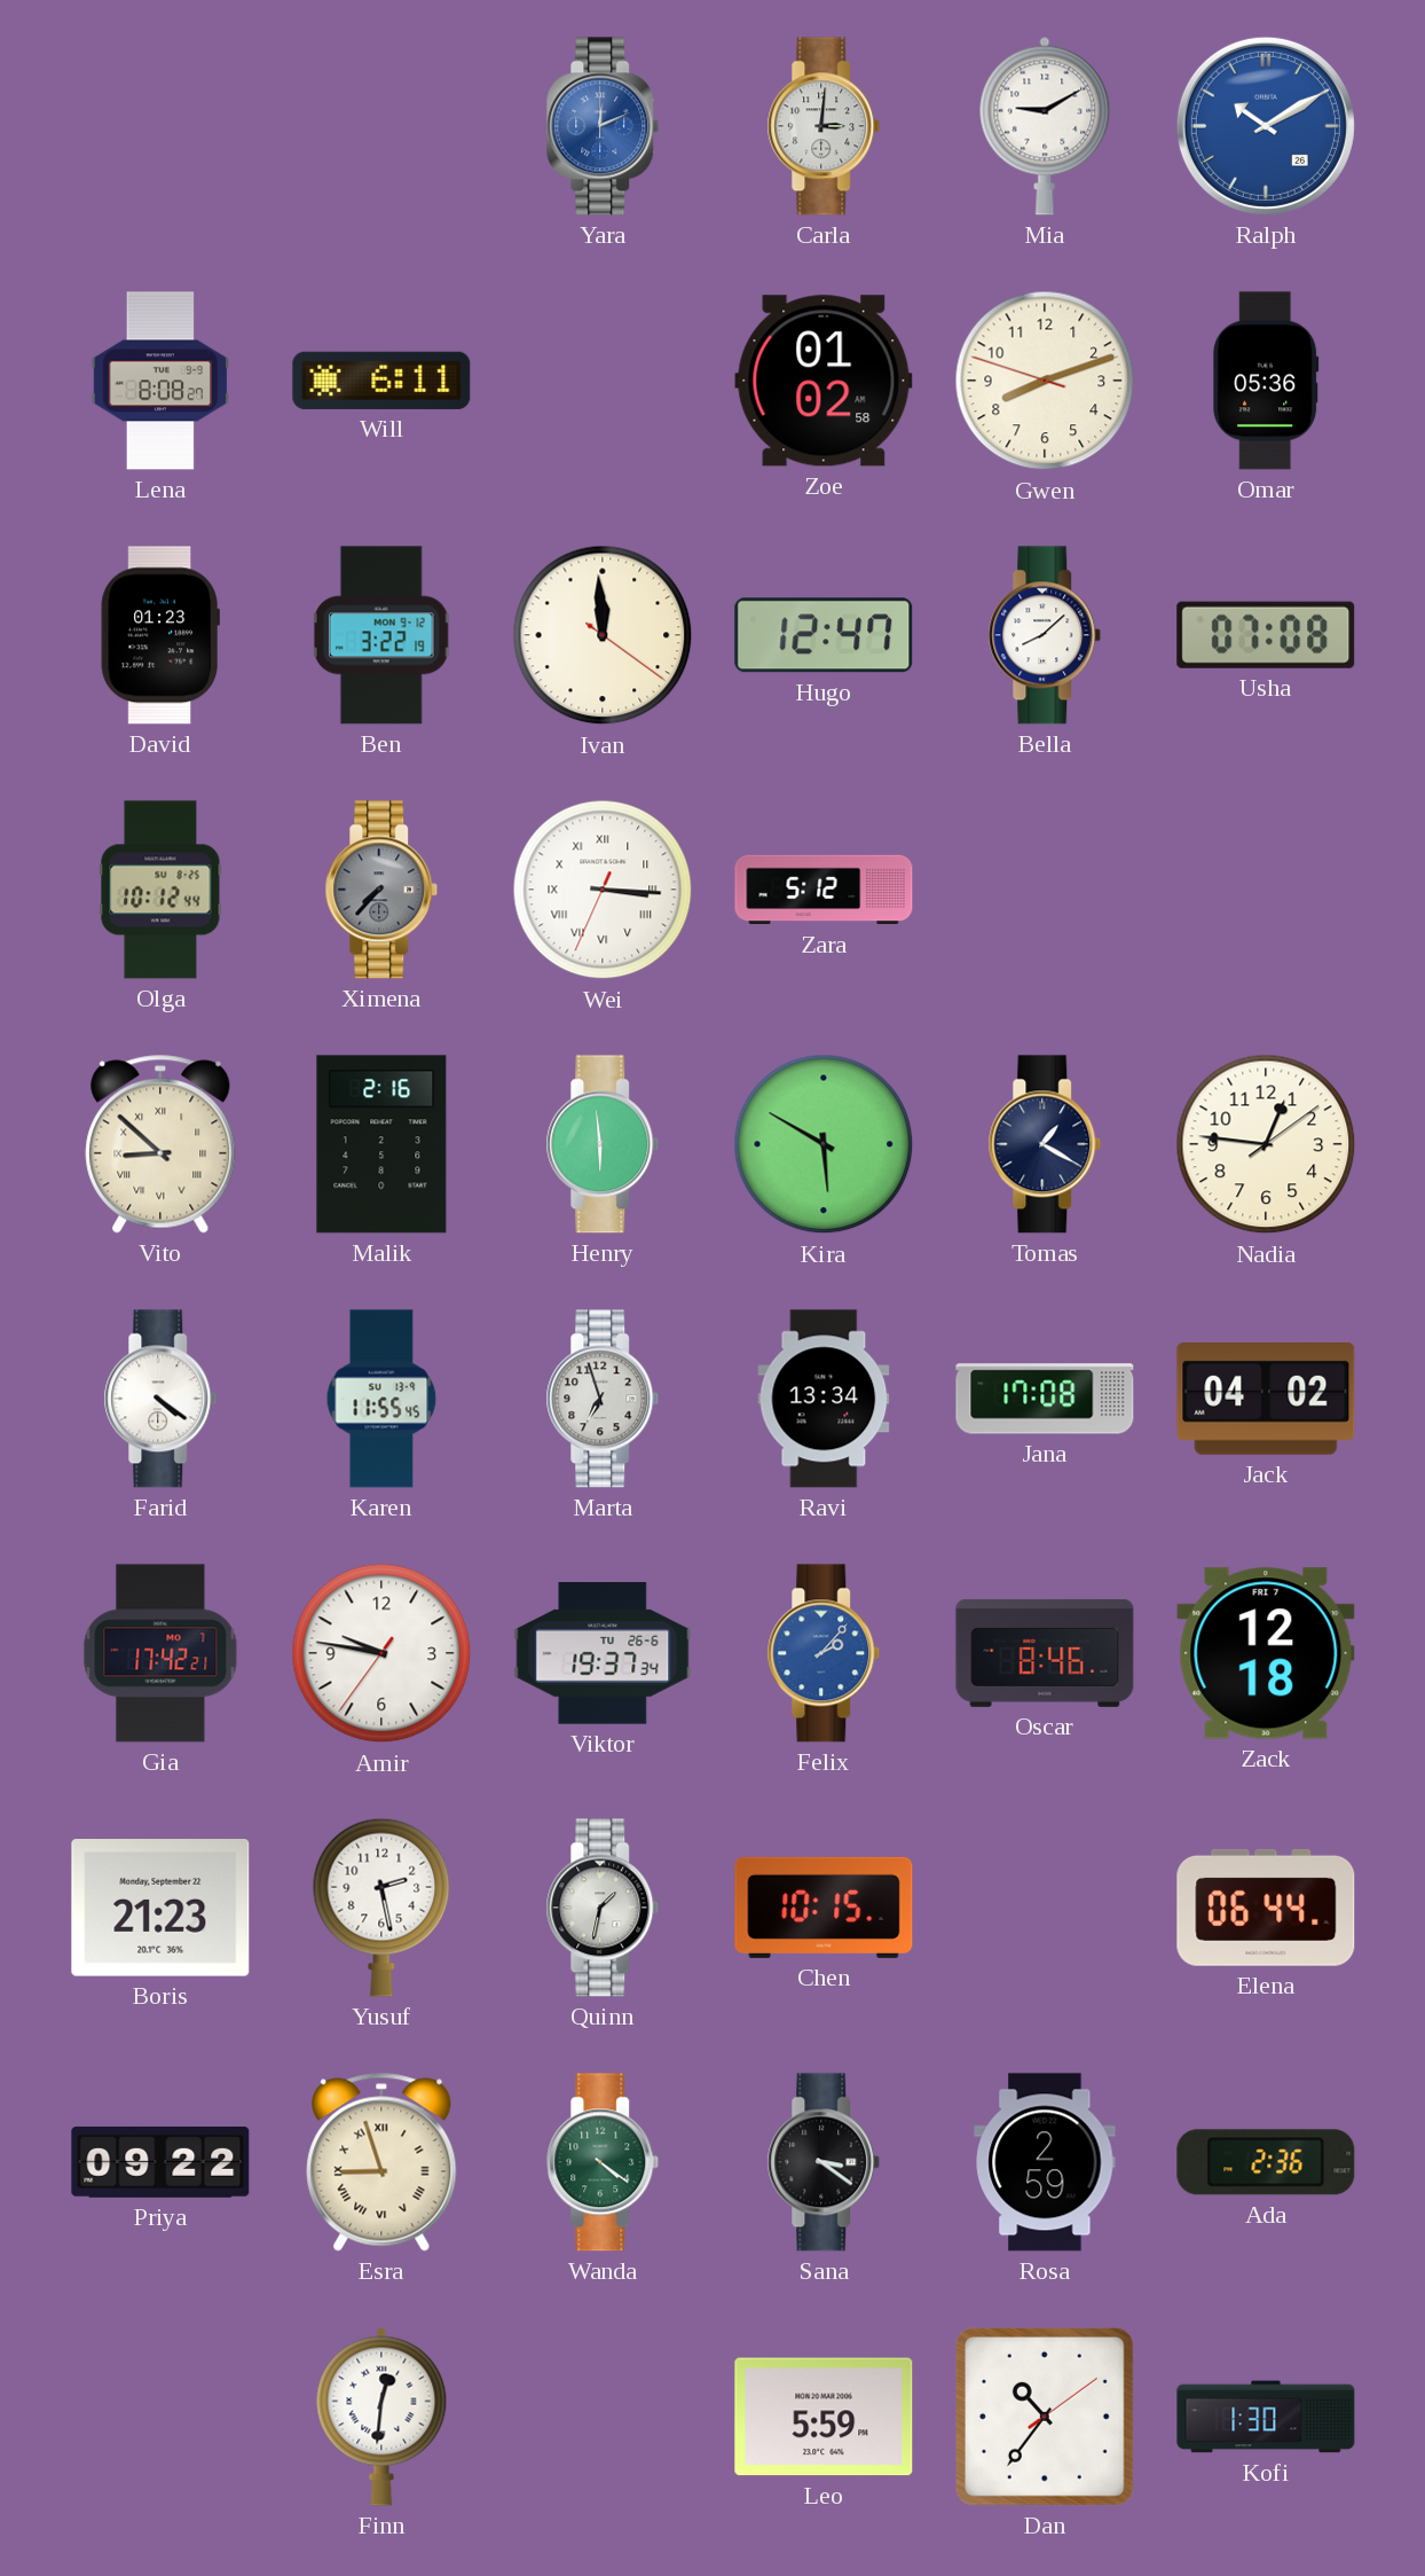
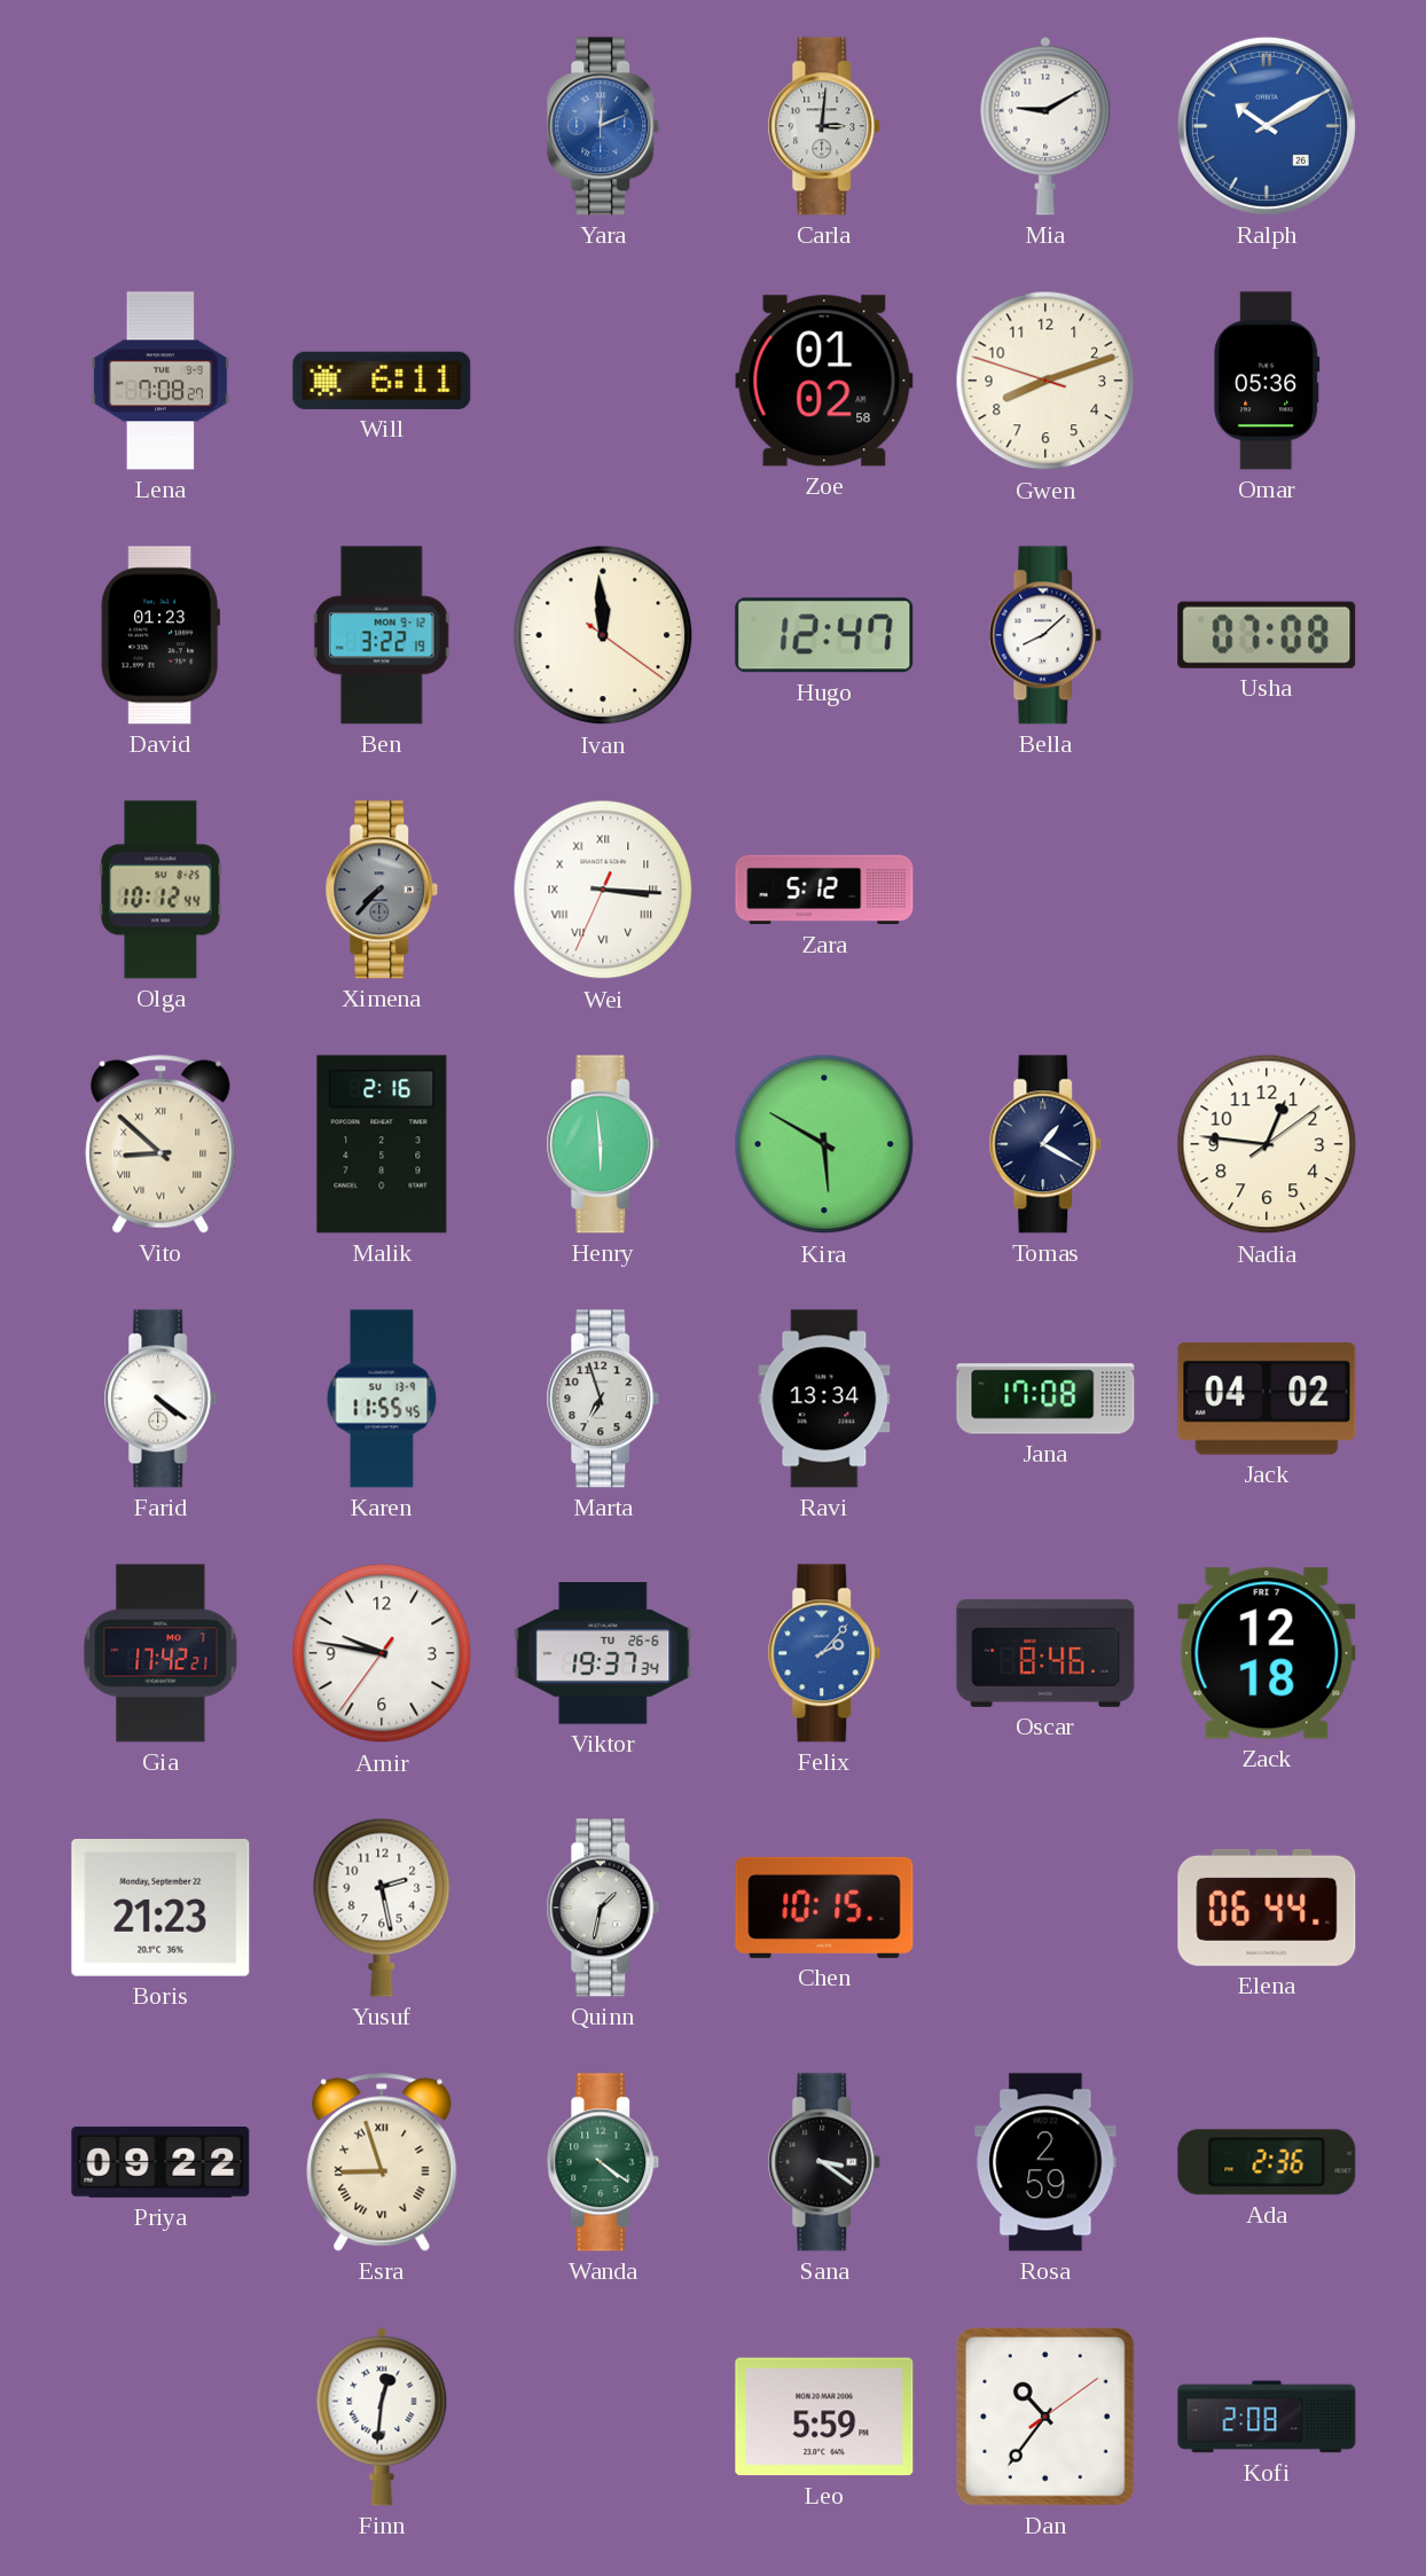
Lena: 8:08 -> 7:08 (159, 381)
Kofi: 1:30 -> 2:08 (1267, 2417)
